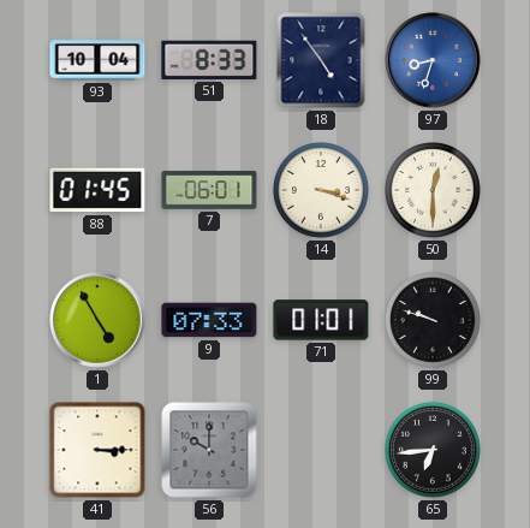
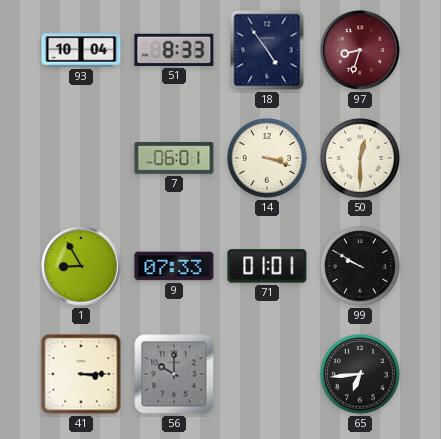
97 dial: blue -> burgundy (360, 50)
88: 01:45 -> none (97, 190)
1: 4:55 -> 8:55 (81, 266)
99: 9:48 -> 9:50 (360, 266)
